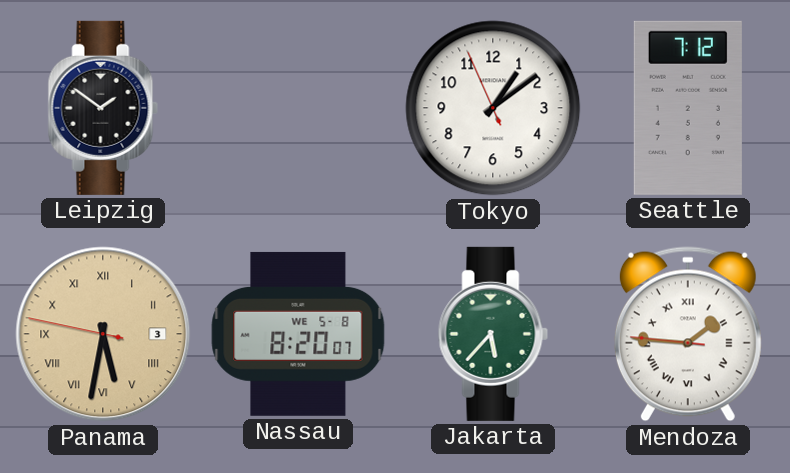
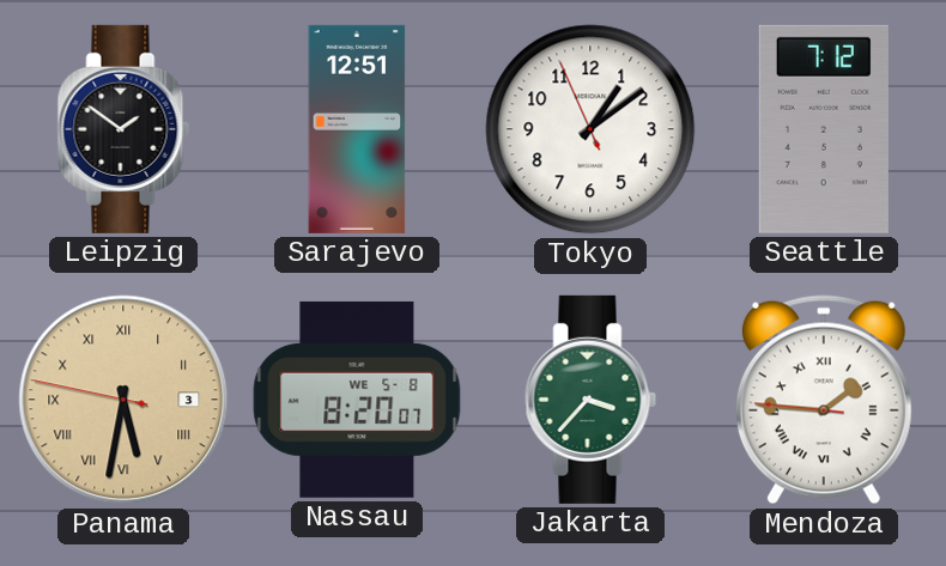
Sarajevo: none -> 12:51 (357, 129)
Jakarta: 5:37 -> 3:37 (590, 400)
